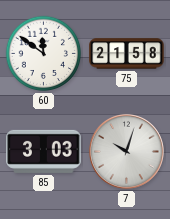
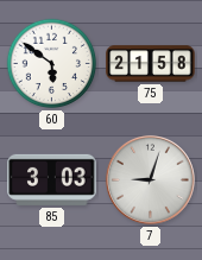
60: 11:51 -> 5:51 (52, 64)
7: 10:03 -> 9:03 (150, 179)
